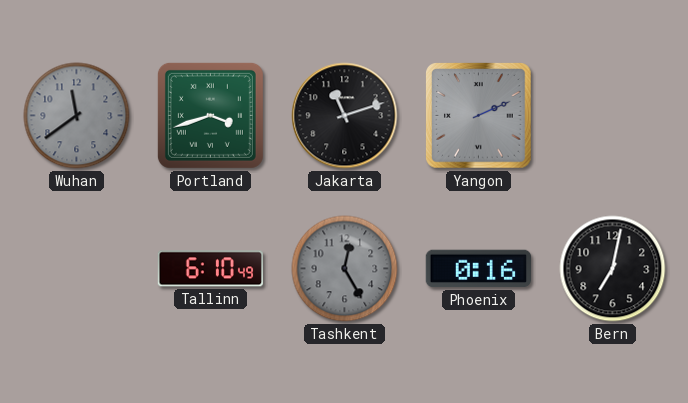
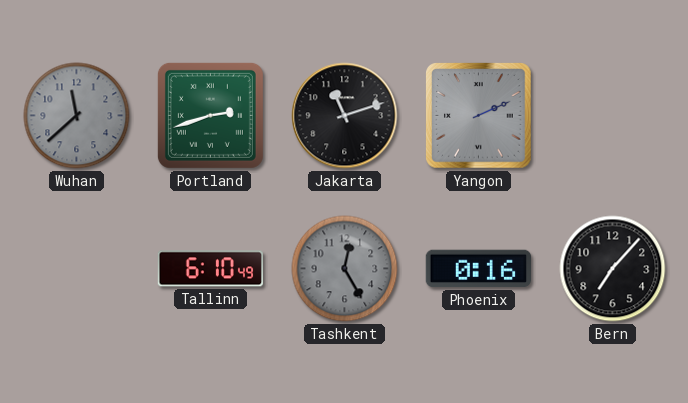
Wuhan: 11:39 -> 11:38 (77, 116)
Portland: 3:42 -> 2:42 (210, 115)
Bern: 7:02 -> 7:07 (613, 269)
